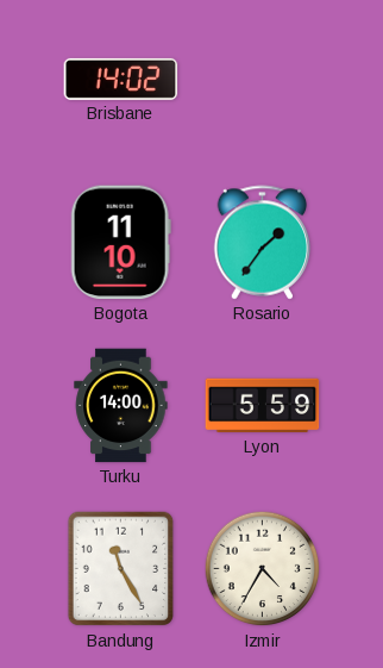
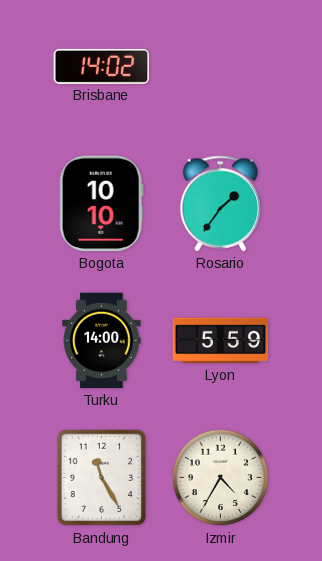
Bogota: 11:10 -> 10:10 (101, 204)
